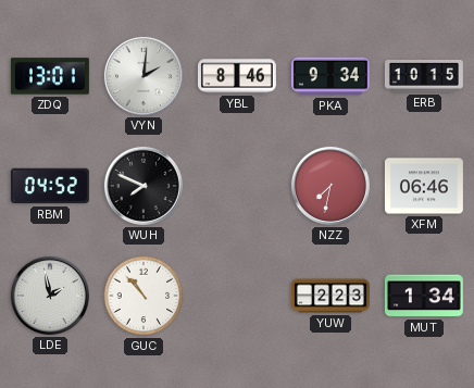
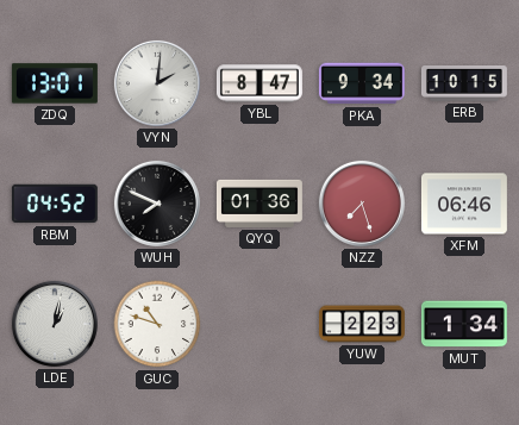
YBL: 8:46 -> 8:47 (259, 83)
QYQ: none -> 01:36 (259, 204)
NZZ: 7:32 -> 7:27 (362, 204)
LDE: 1:58 -> 1:02 (55, 324)
GUC: 10:53 -> 10:48 (157, 324)
